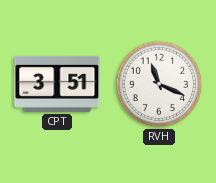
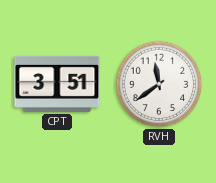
RVH: 11:19 -> 11:39 (159, 84)
